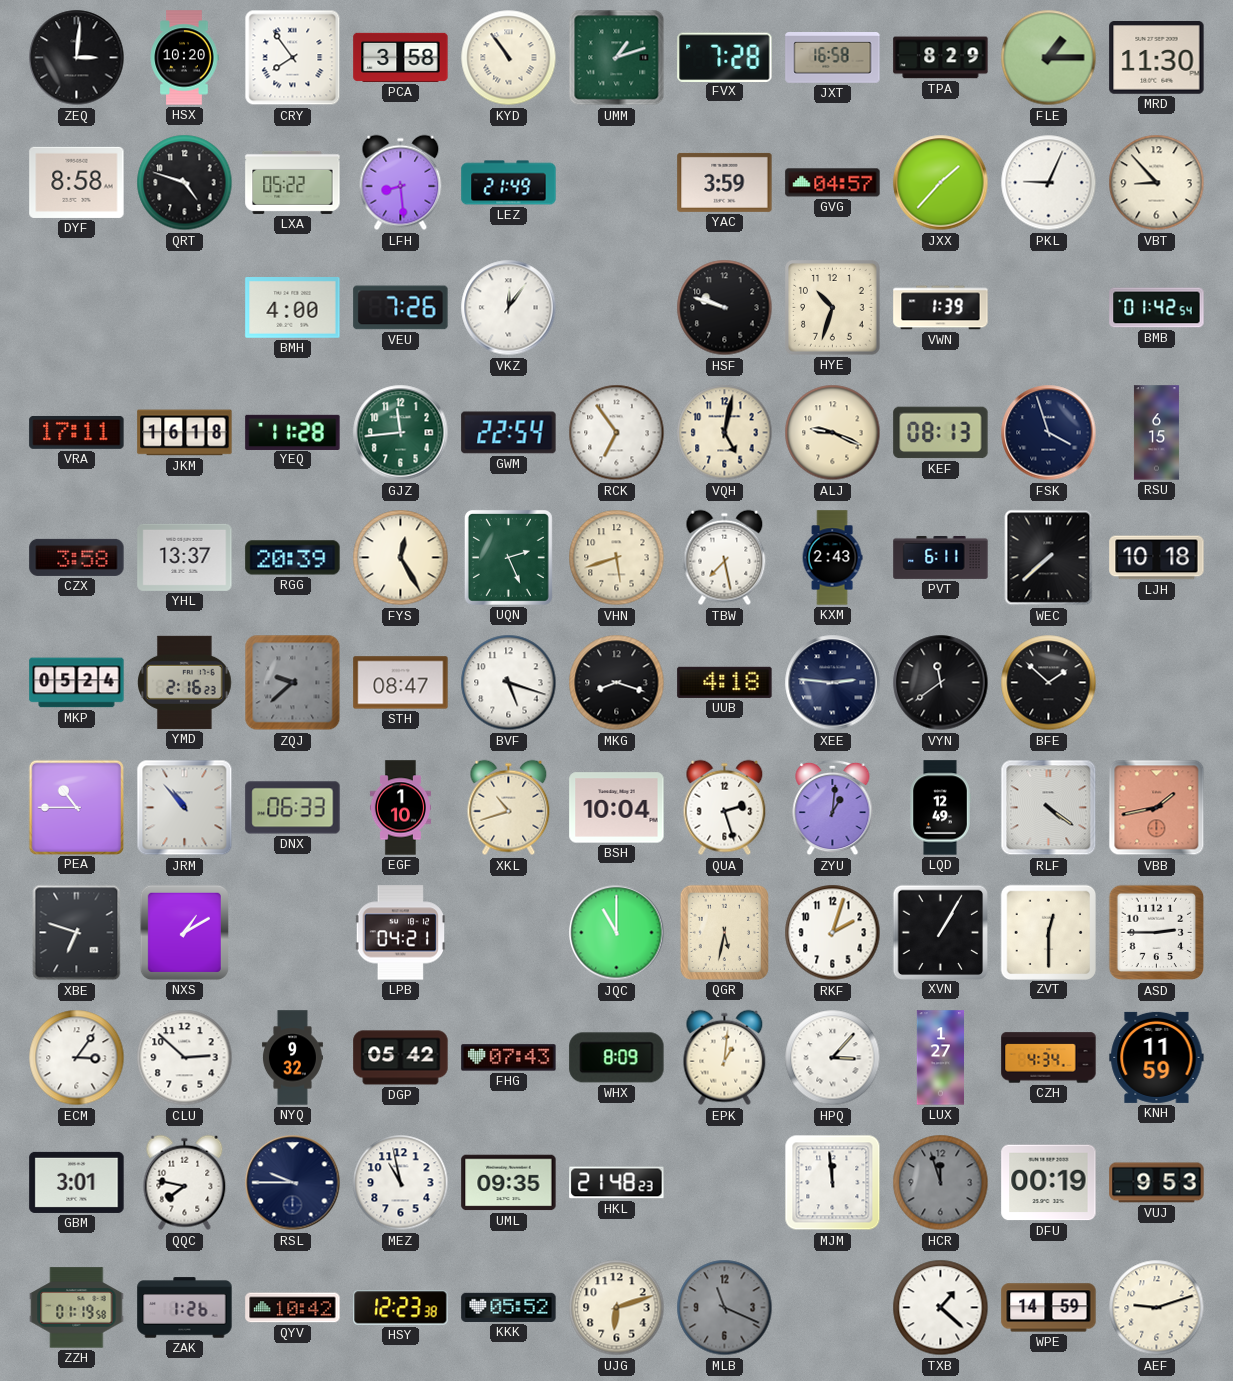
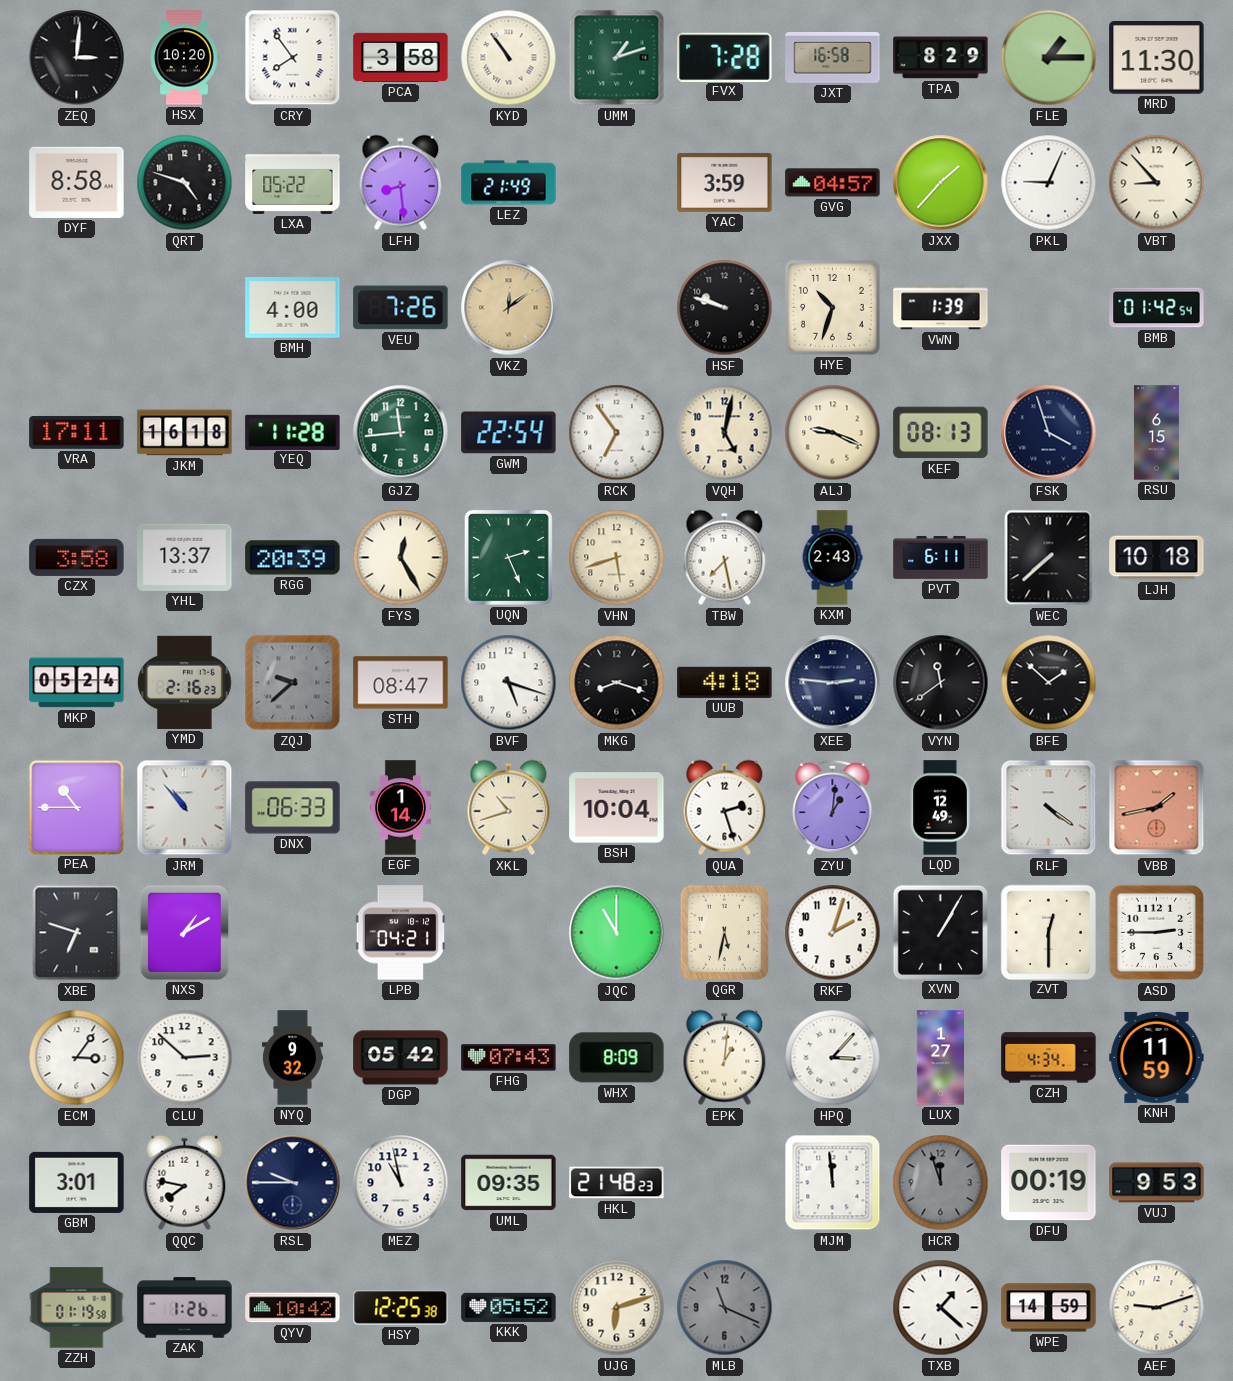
VKZ: 12:06 -> 12:09 (509, 308)
VKZ dial: white -> champagne (509, 308)
EGF: 1:10 -> 1:14 (400, 808)
HSY: 12:23 -> 12:25 (401, 1308)
